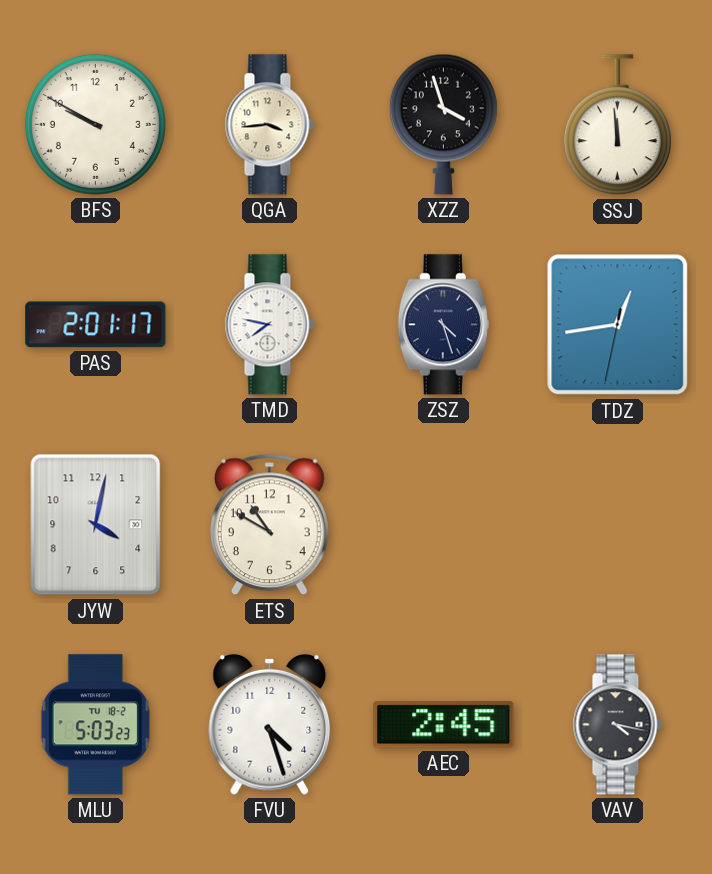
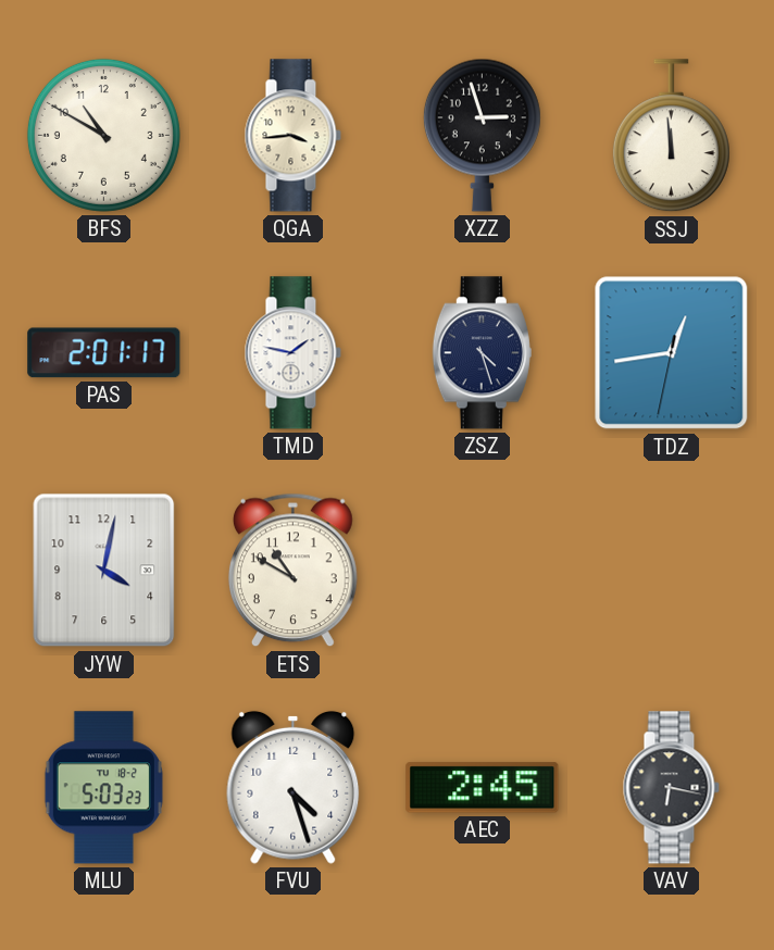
BFS: 9:50 -> 10:50 (103, 135)
XZZ: 3:57 -> 2:57 (482, 135)
TMD: 7:47 -> 1:47 (292, 353)
VAV: 4:17 -> 6:17 (671, 788)
